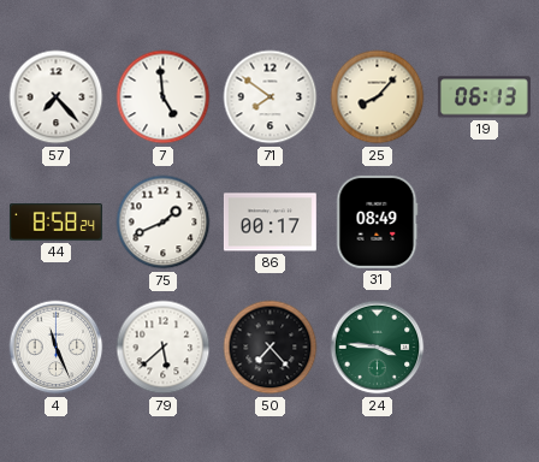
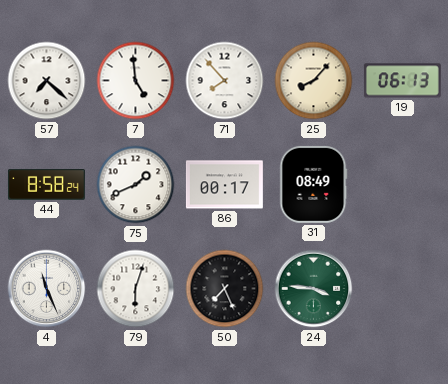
57: 7:23 -> 7:22 (47, 81)
71: 7:51 -> 7:53 (225, 81)
79: 5:38 -> 6:03 (136, 289)
50: 7:23 -> 7:26 (225, 289)
